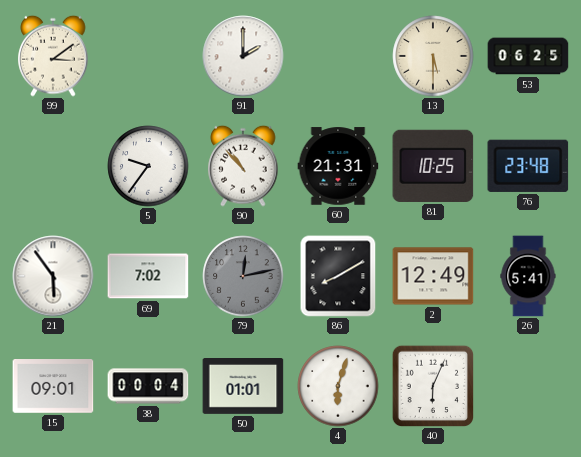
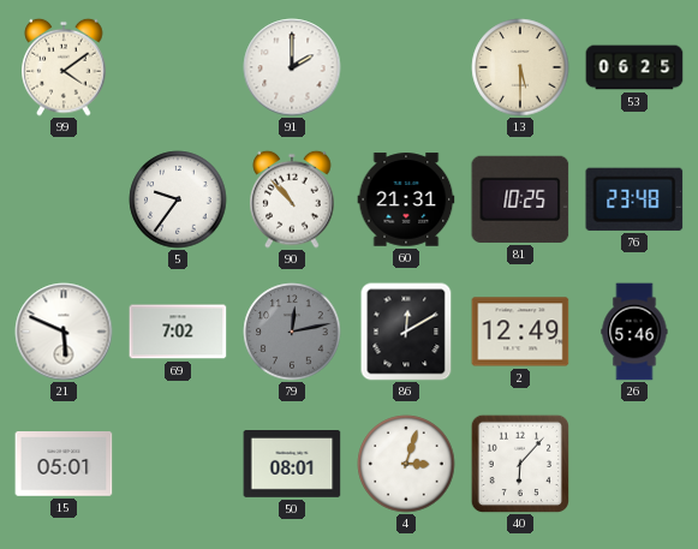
99: 3:09 -> 4:09 (64, 67)
21: 5:54 -> 5:49 (64, 332)
86: 8:10 -> 12:10 (406, 332)
26: 5:41 -> 5:46 (634, 332)
15: 09:01 -> 05:01 (64, 465)
38: 00:04 -> none (148, 386)
50: 01:01 -> 08:01 (292, 465)
4: 6:03 -> 3:03 (406, 464)
40: 6:04 -> 6:07 (520, 464)
